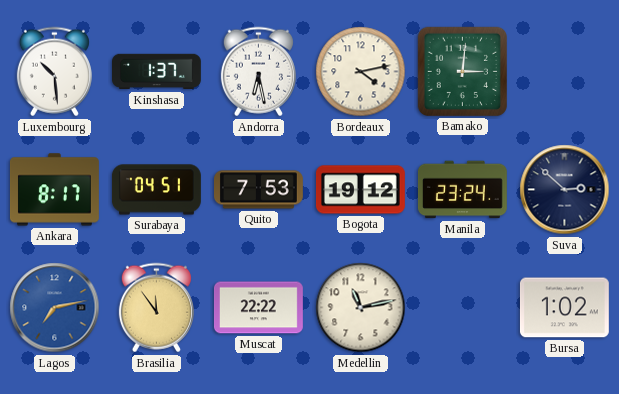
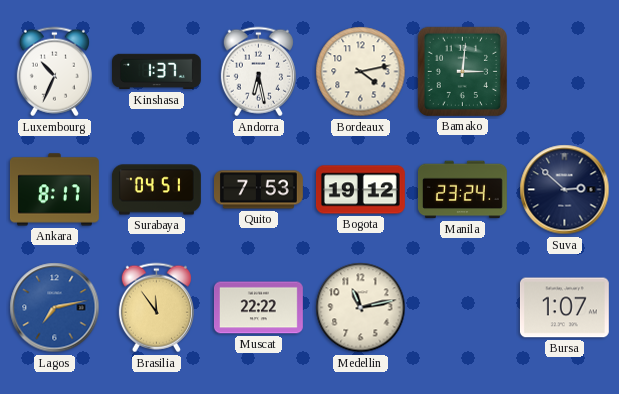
Luxembourg: 10:29 -> 10:34 (54, 72)
Bursa: 1:02 -> 1:07 (564, 308)
